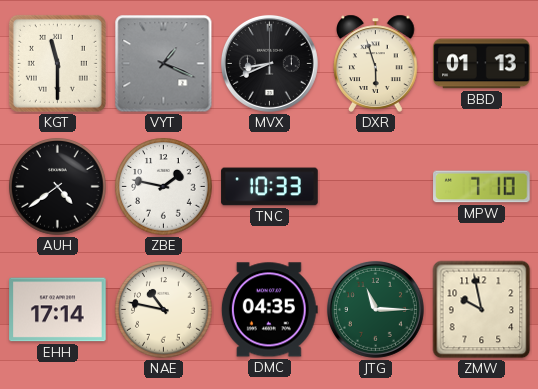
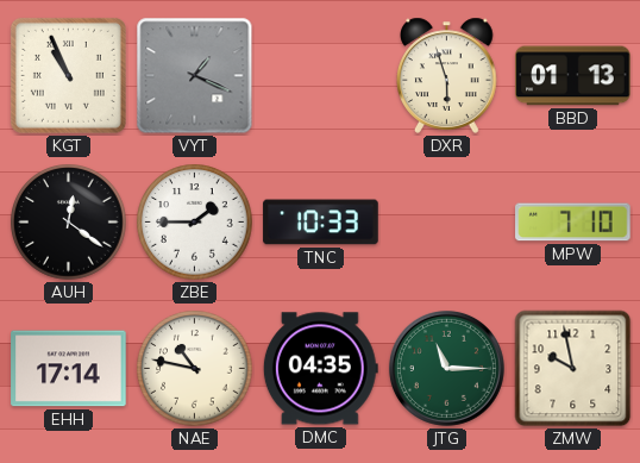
KGT: 11:30 -> 10:56 (68, 75)
MVX: 8:41 -> none (269, 63)
AUH: 4:39 -> 12:21 (69, 223)
ZBE: 1:47 -> 1:45 (195, 223)
